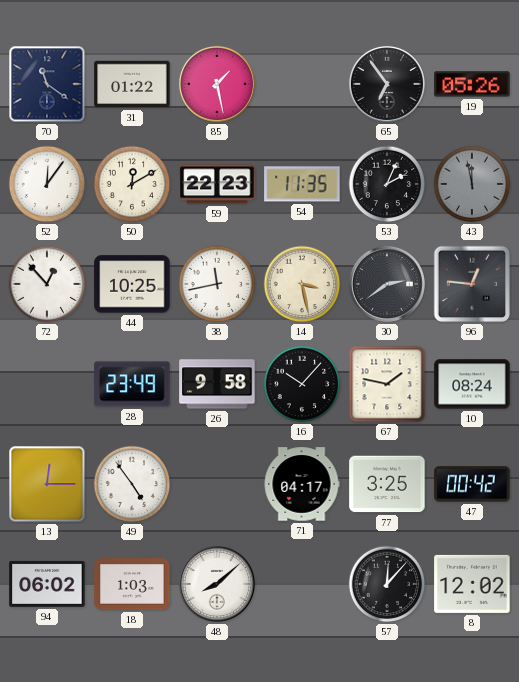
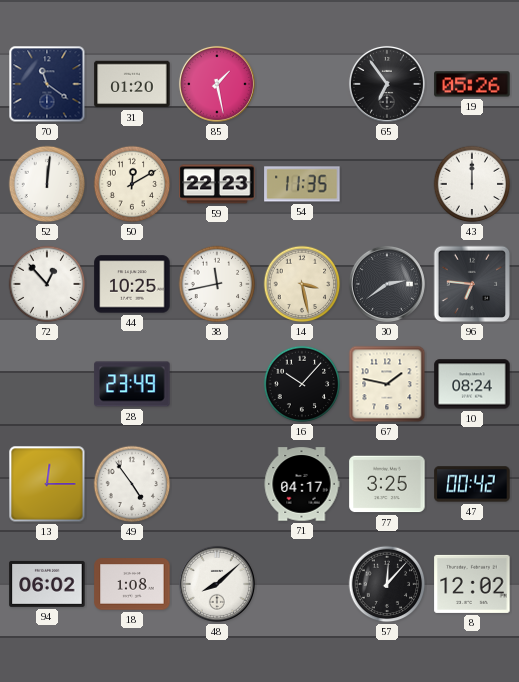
31: 01:22 -> 01:20 (132, 84)
52: 12:06 -> 12:01 (47, 184)
53: 2:04 -> none (387, 184)
43: 11:58 -> 12:00 (472, 184)
43 dial: grey -> white (472, 184)
96: 12:46 -> 6:46 (472, 284)
26: 9:58 -> none (217, 384)
18: 1:03 -> 1:08 (132, 584)
